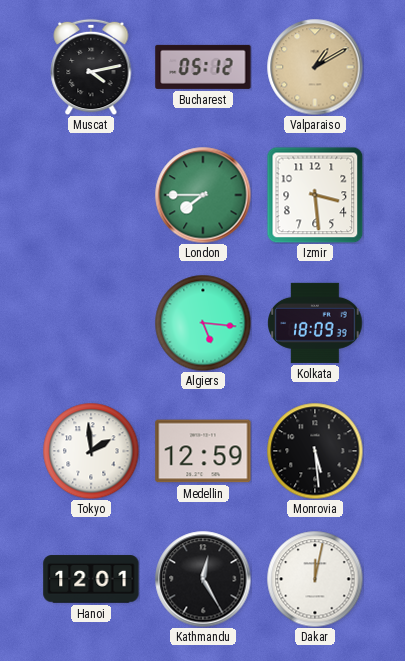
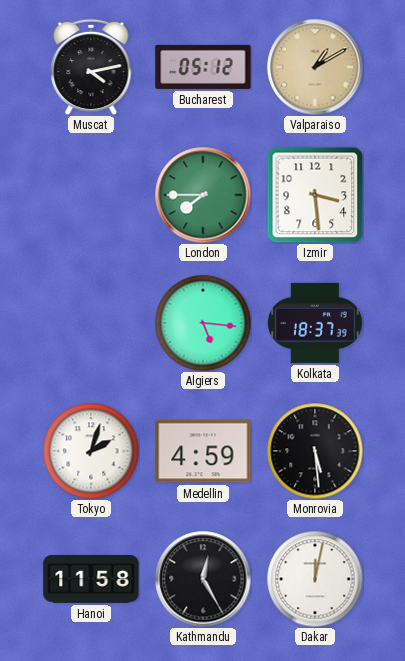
Kolkata: 18:09 -> 18:37 (315, 323)
Tokyo: 1:59 -> 2:03 (91, 451)
Medellin: 12:59 -> 4:59 (203, 451)
Hanoi: 12:01 -> 11:58 (91, 579)
